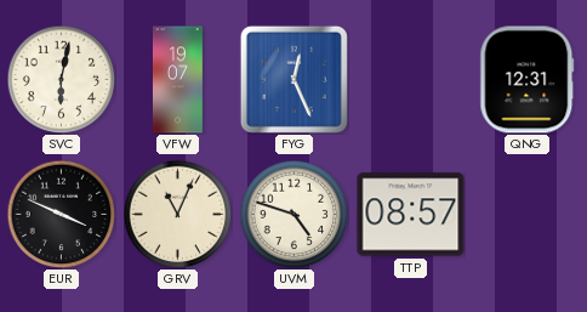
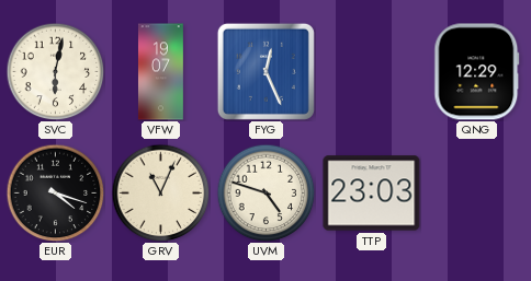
QNG: 12:31 -> 12:29 (477, 72)
EUR: 3:49 -> 4:18 (55, 192)
TTP: 08:57 -> 23:03 (372, 194)
